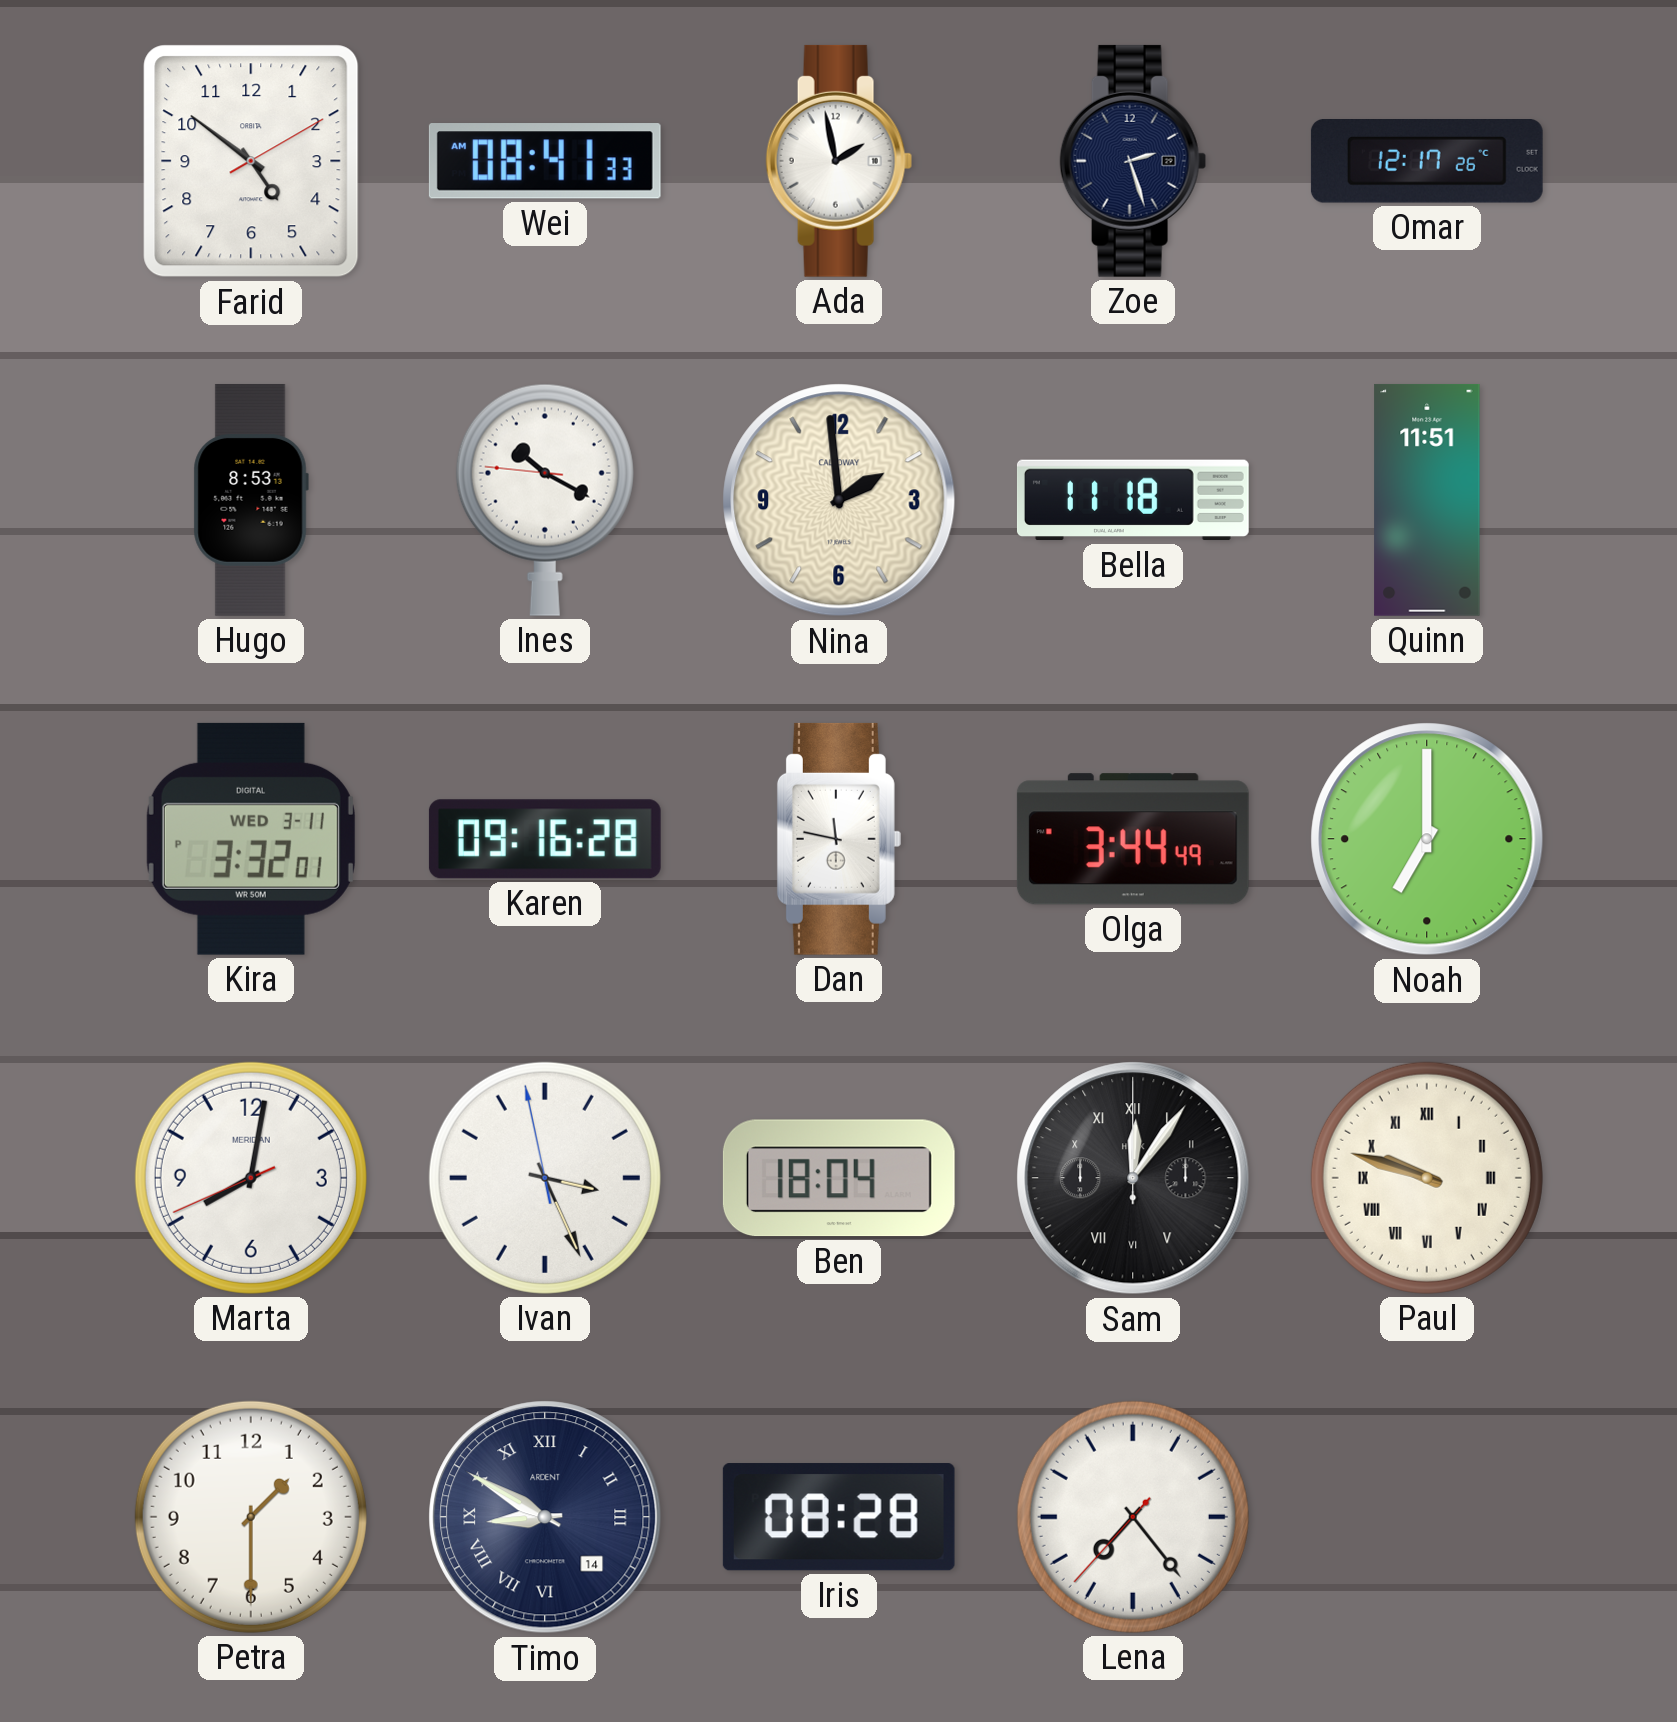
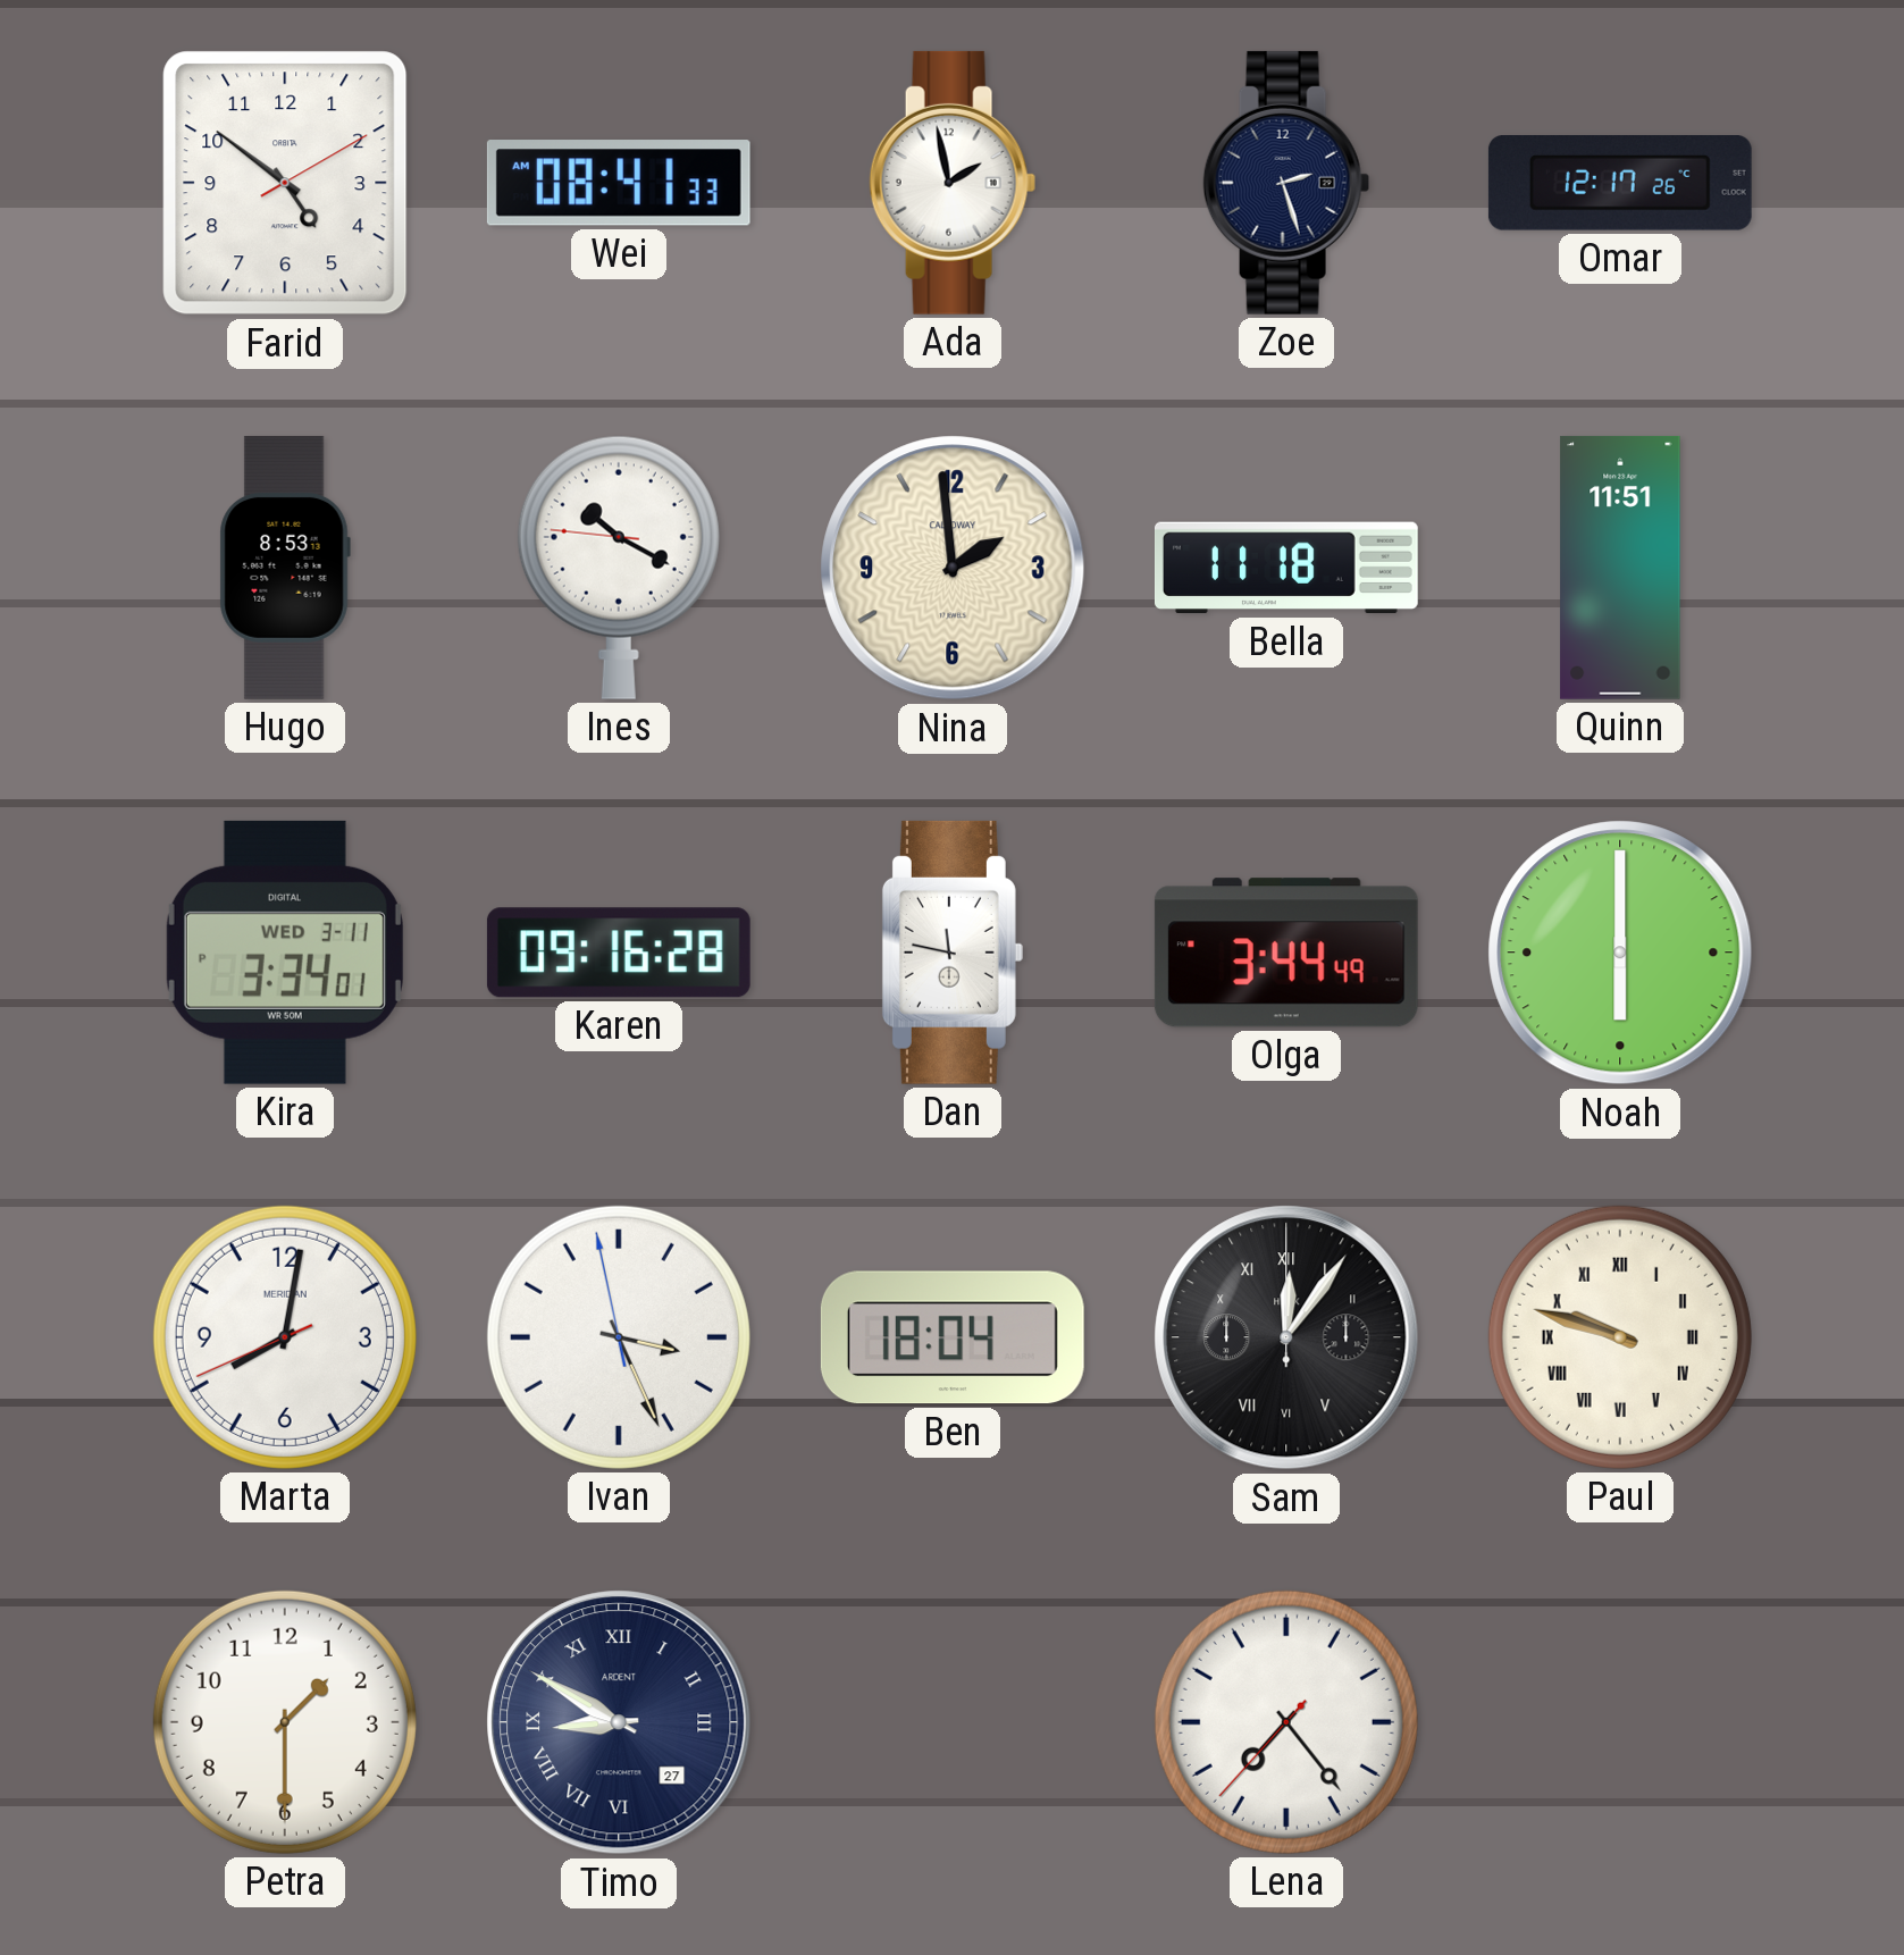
Kira: 3:32 -> 3:34 (285, 953)
Noah: 7:00 -> 6:00 (1620, 953)
Timo date: 14 -> 27 (619, 1722)
Iris: 08:28 -> none (839, 1517)
